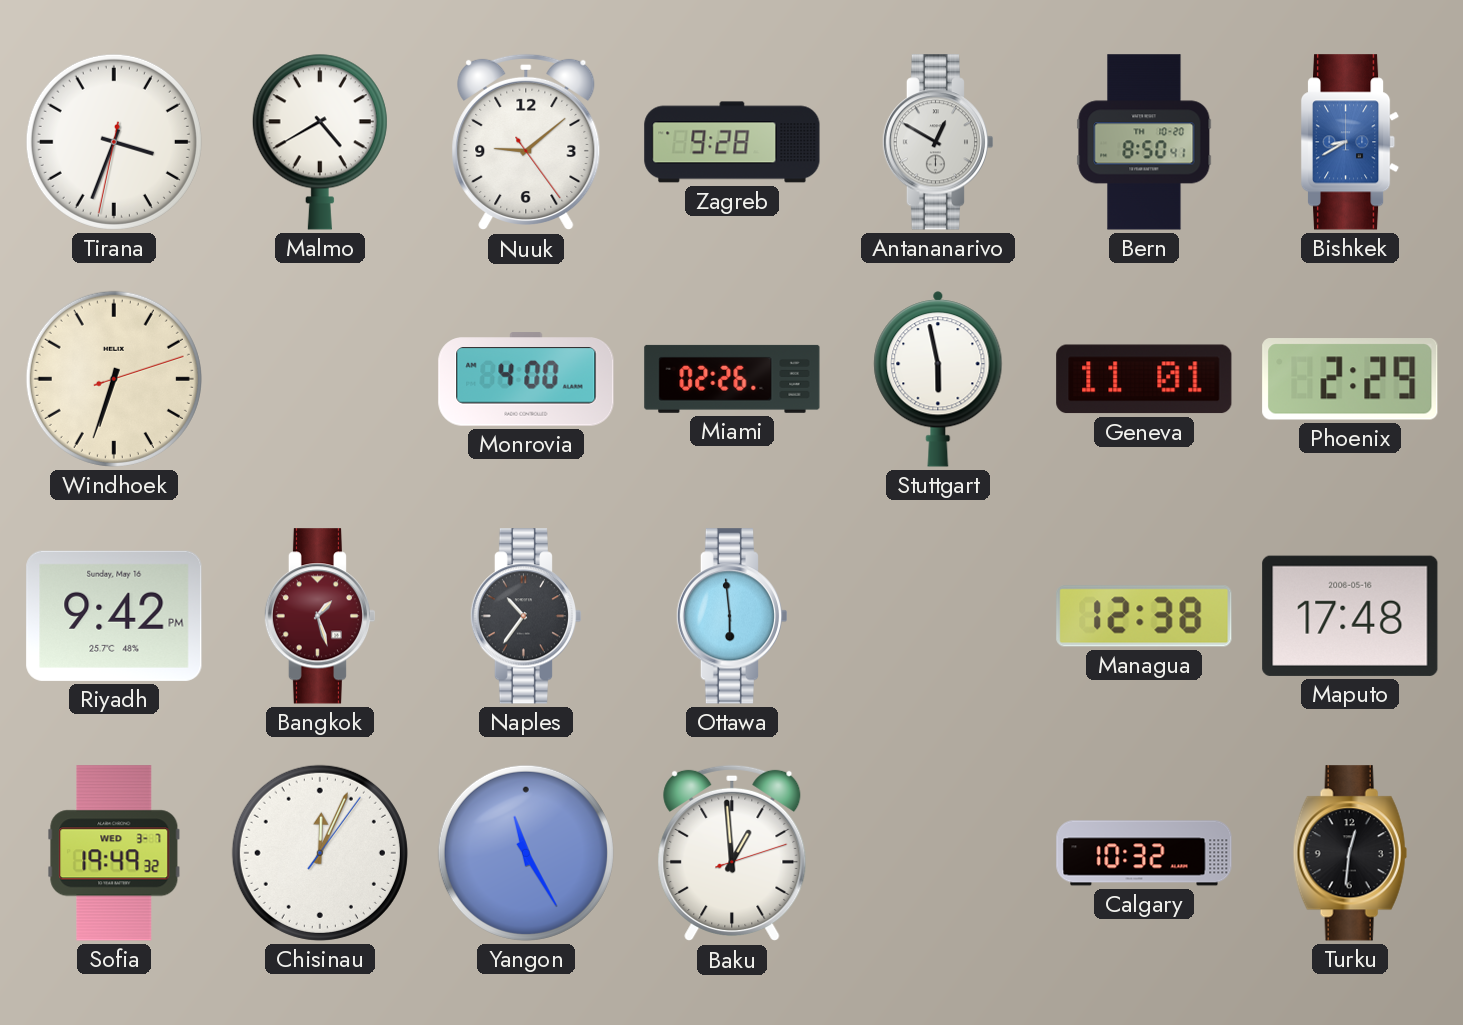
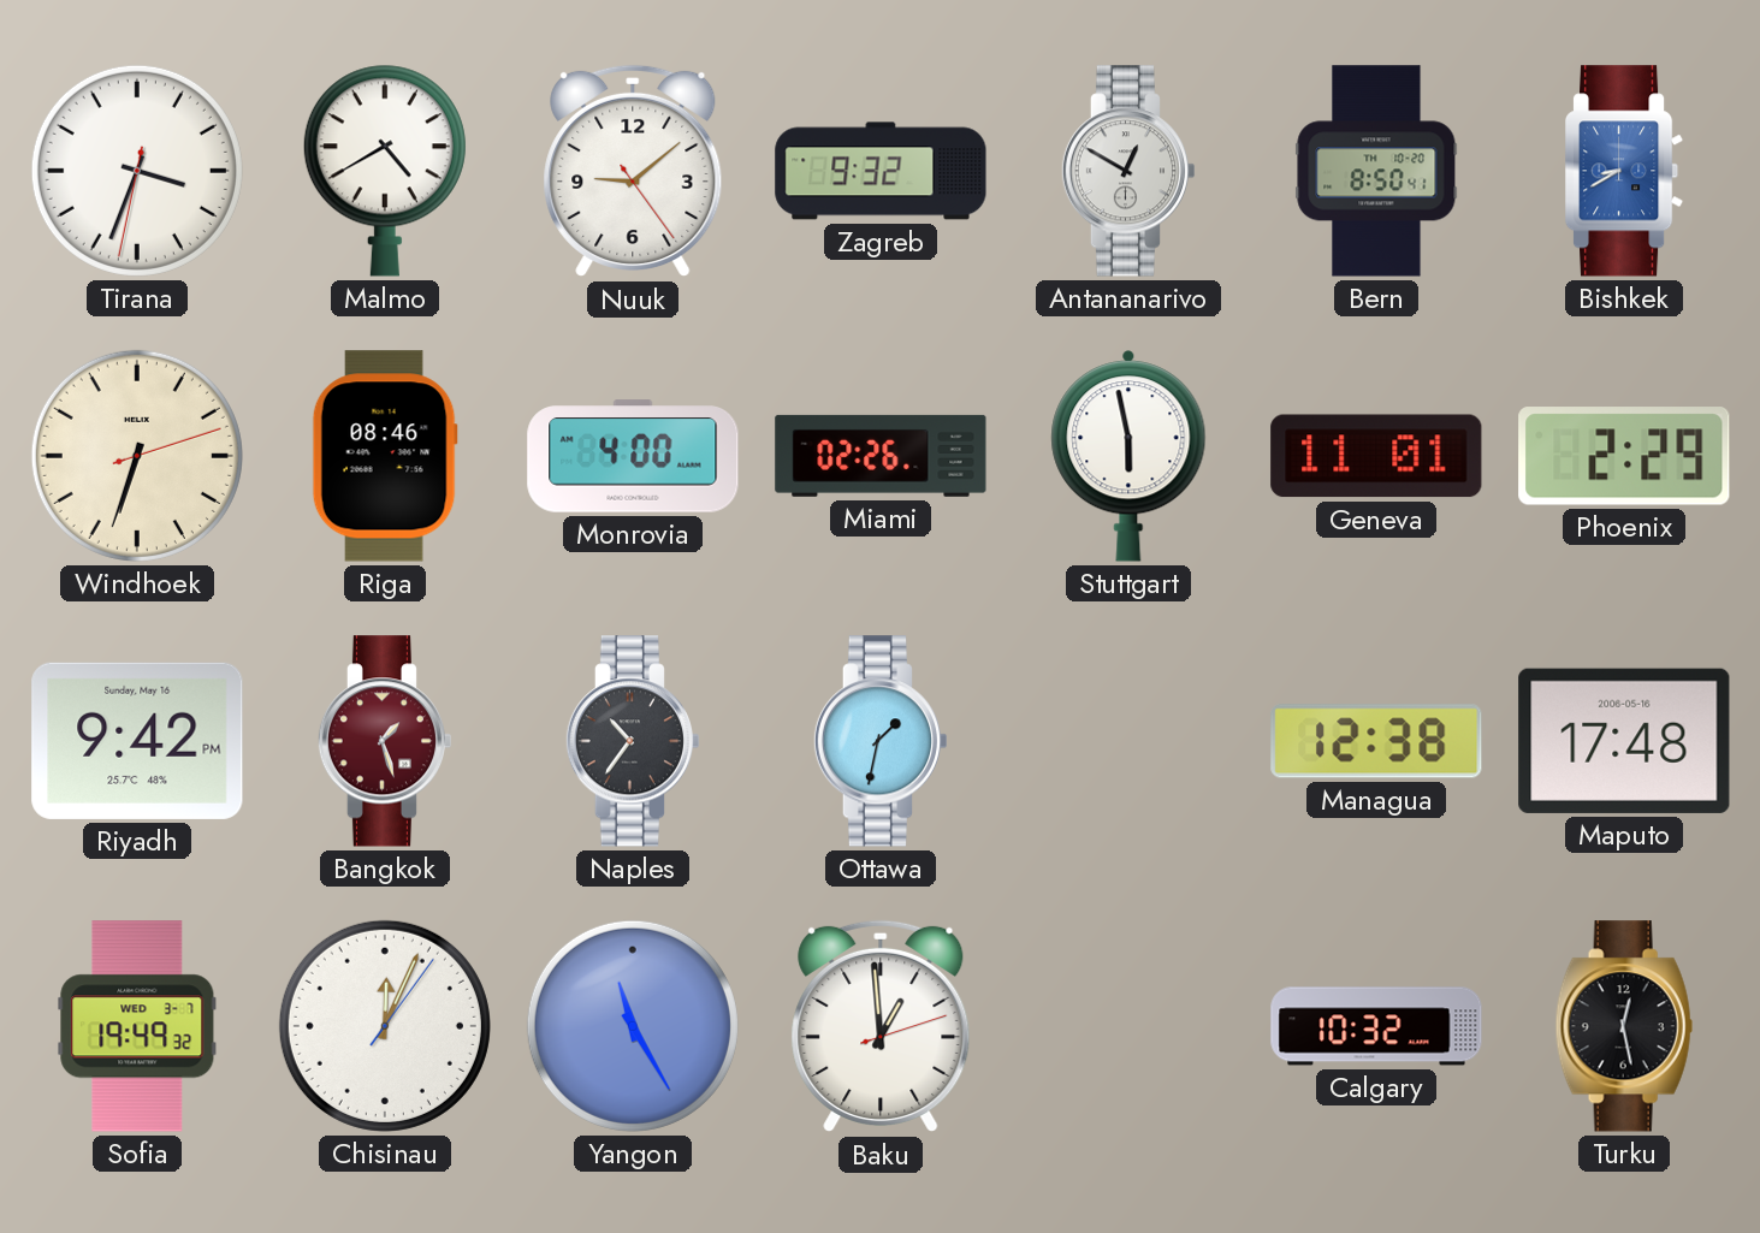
Zagreb: 9:28 -> 9:32 (881, 171)
Riga: none -> 08:46 (385, 456)
Ottawa: 5:59 -> 1:32 (881, 741)
Turku: 12:31 -> 12:28 (1624, 1026)
